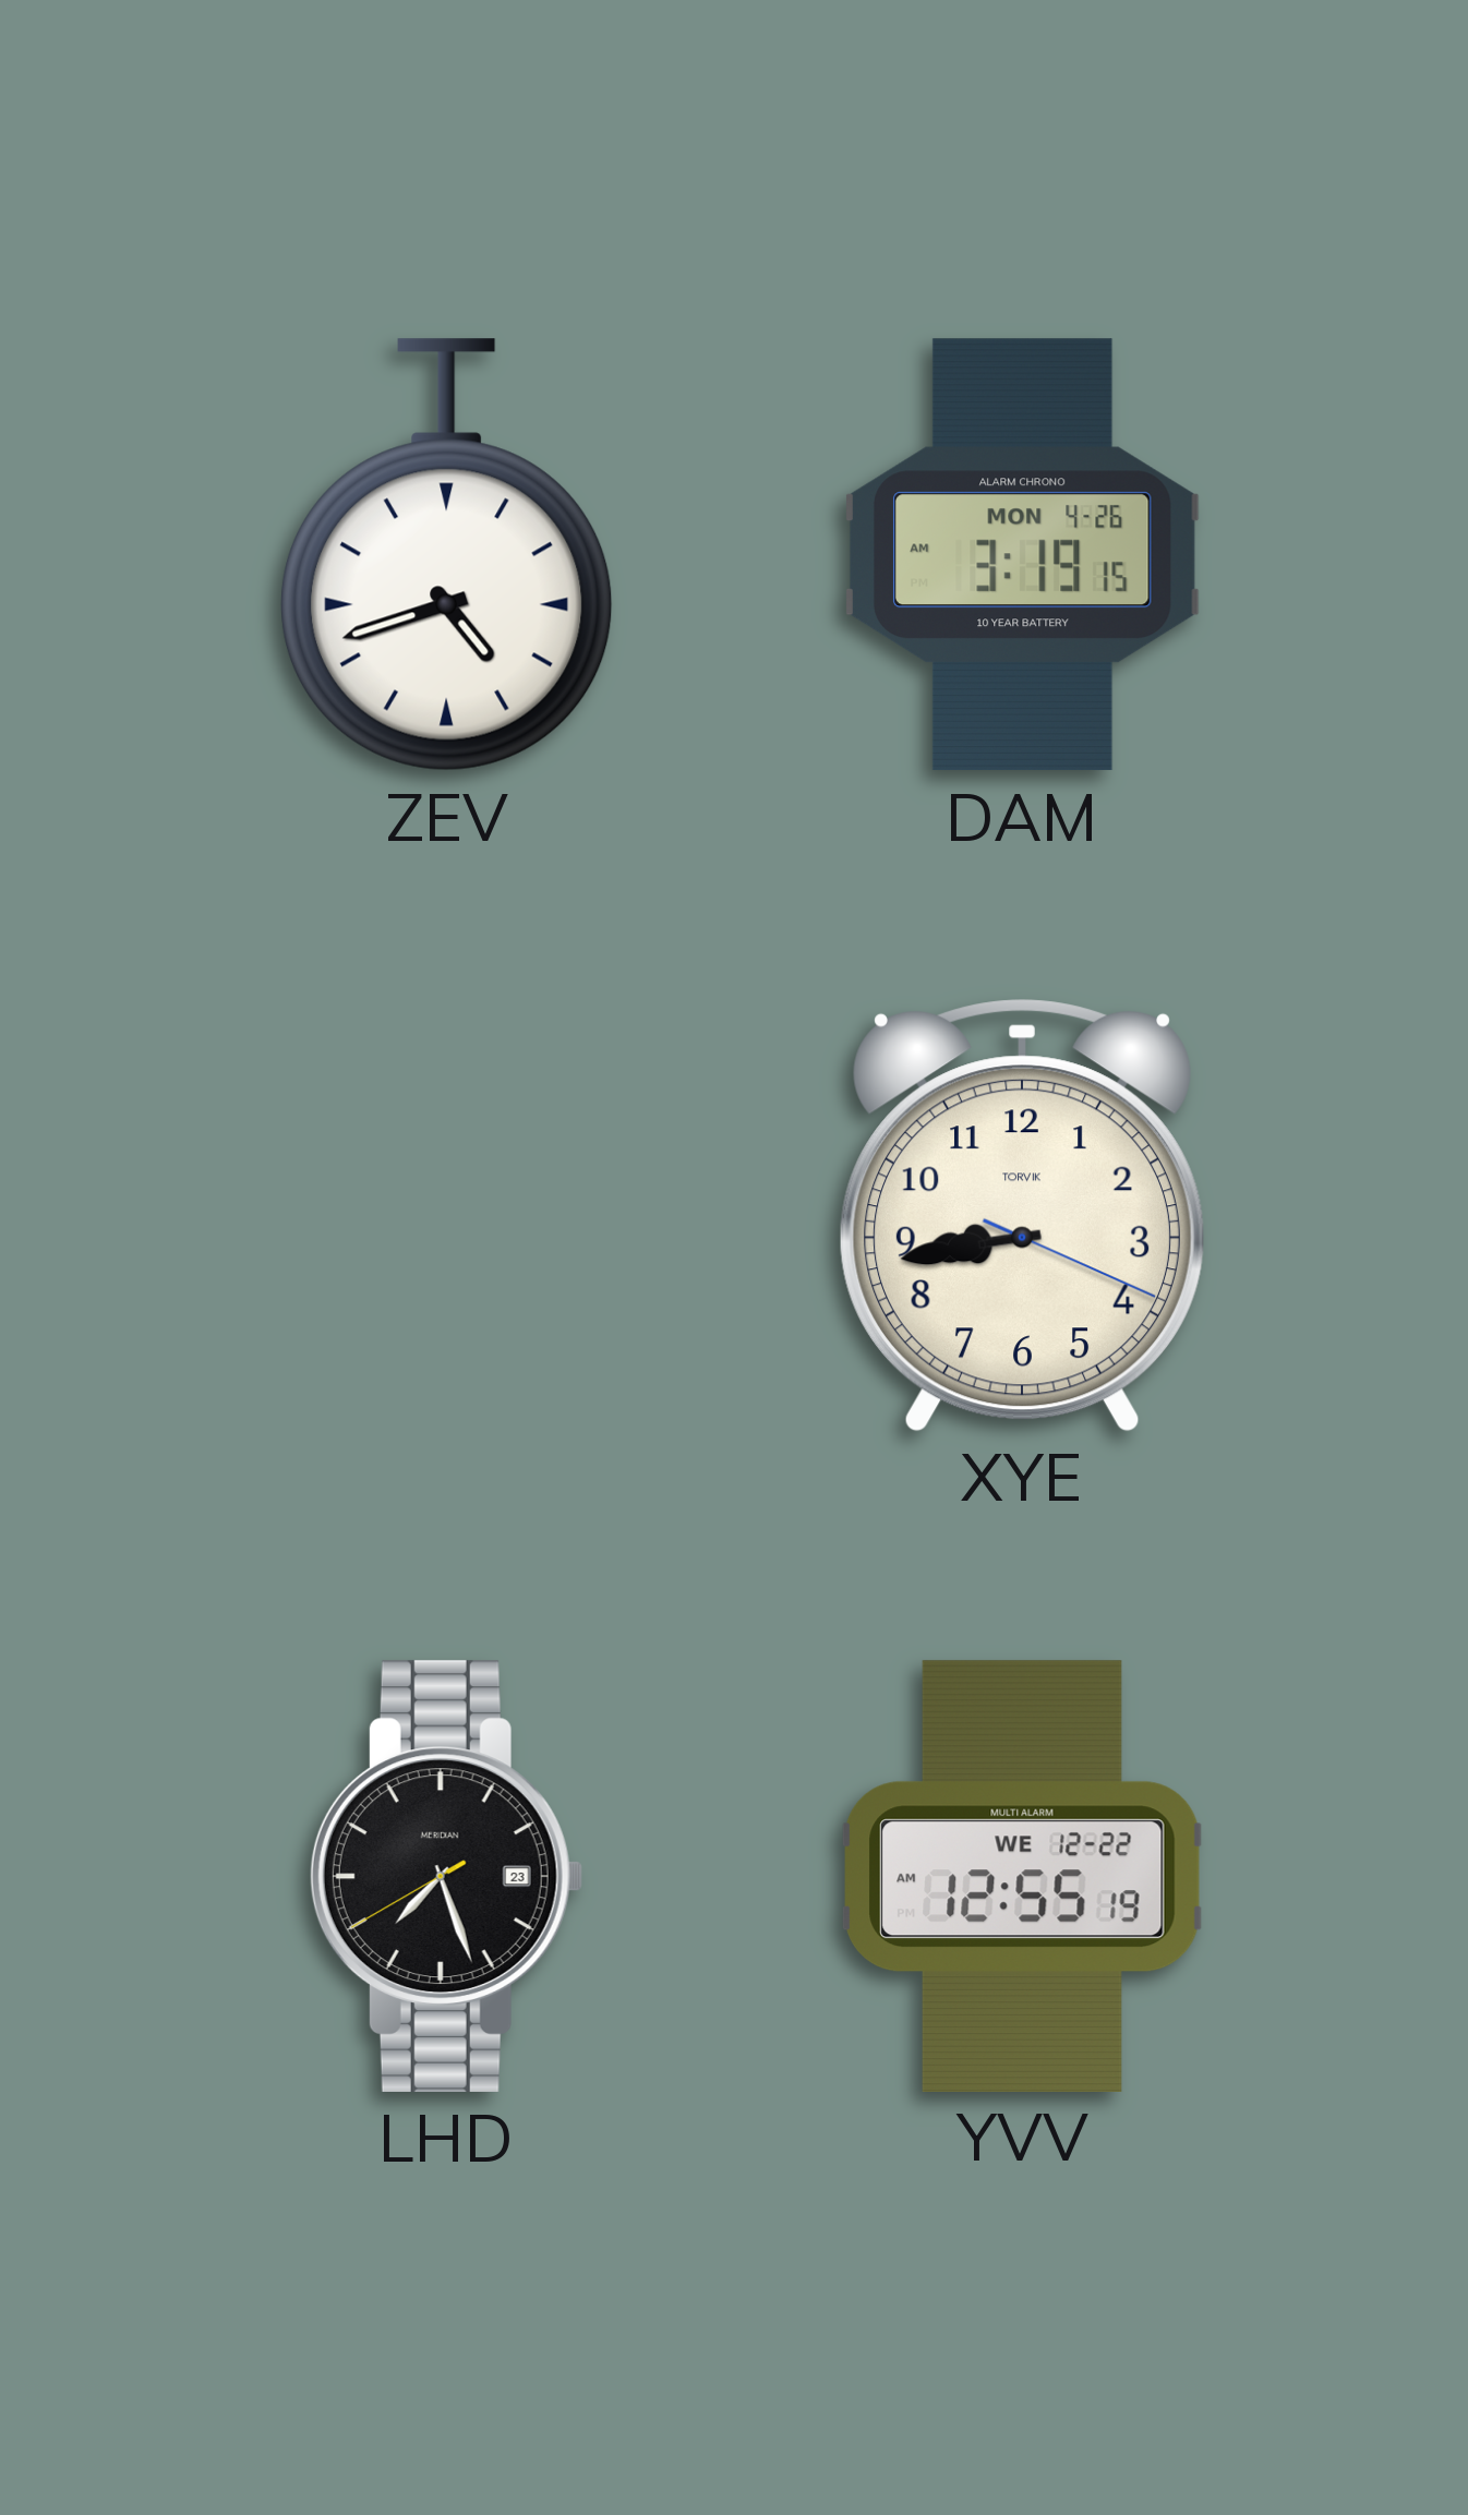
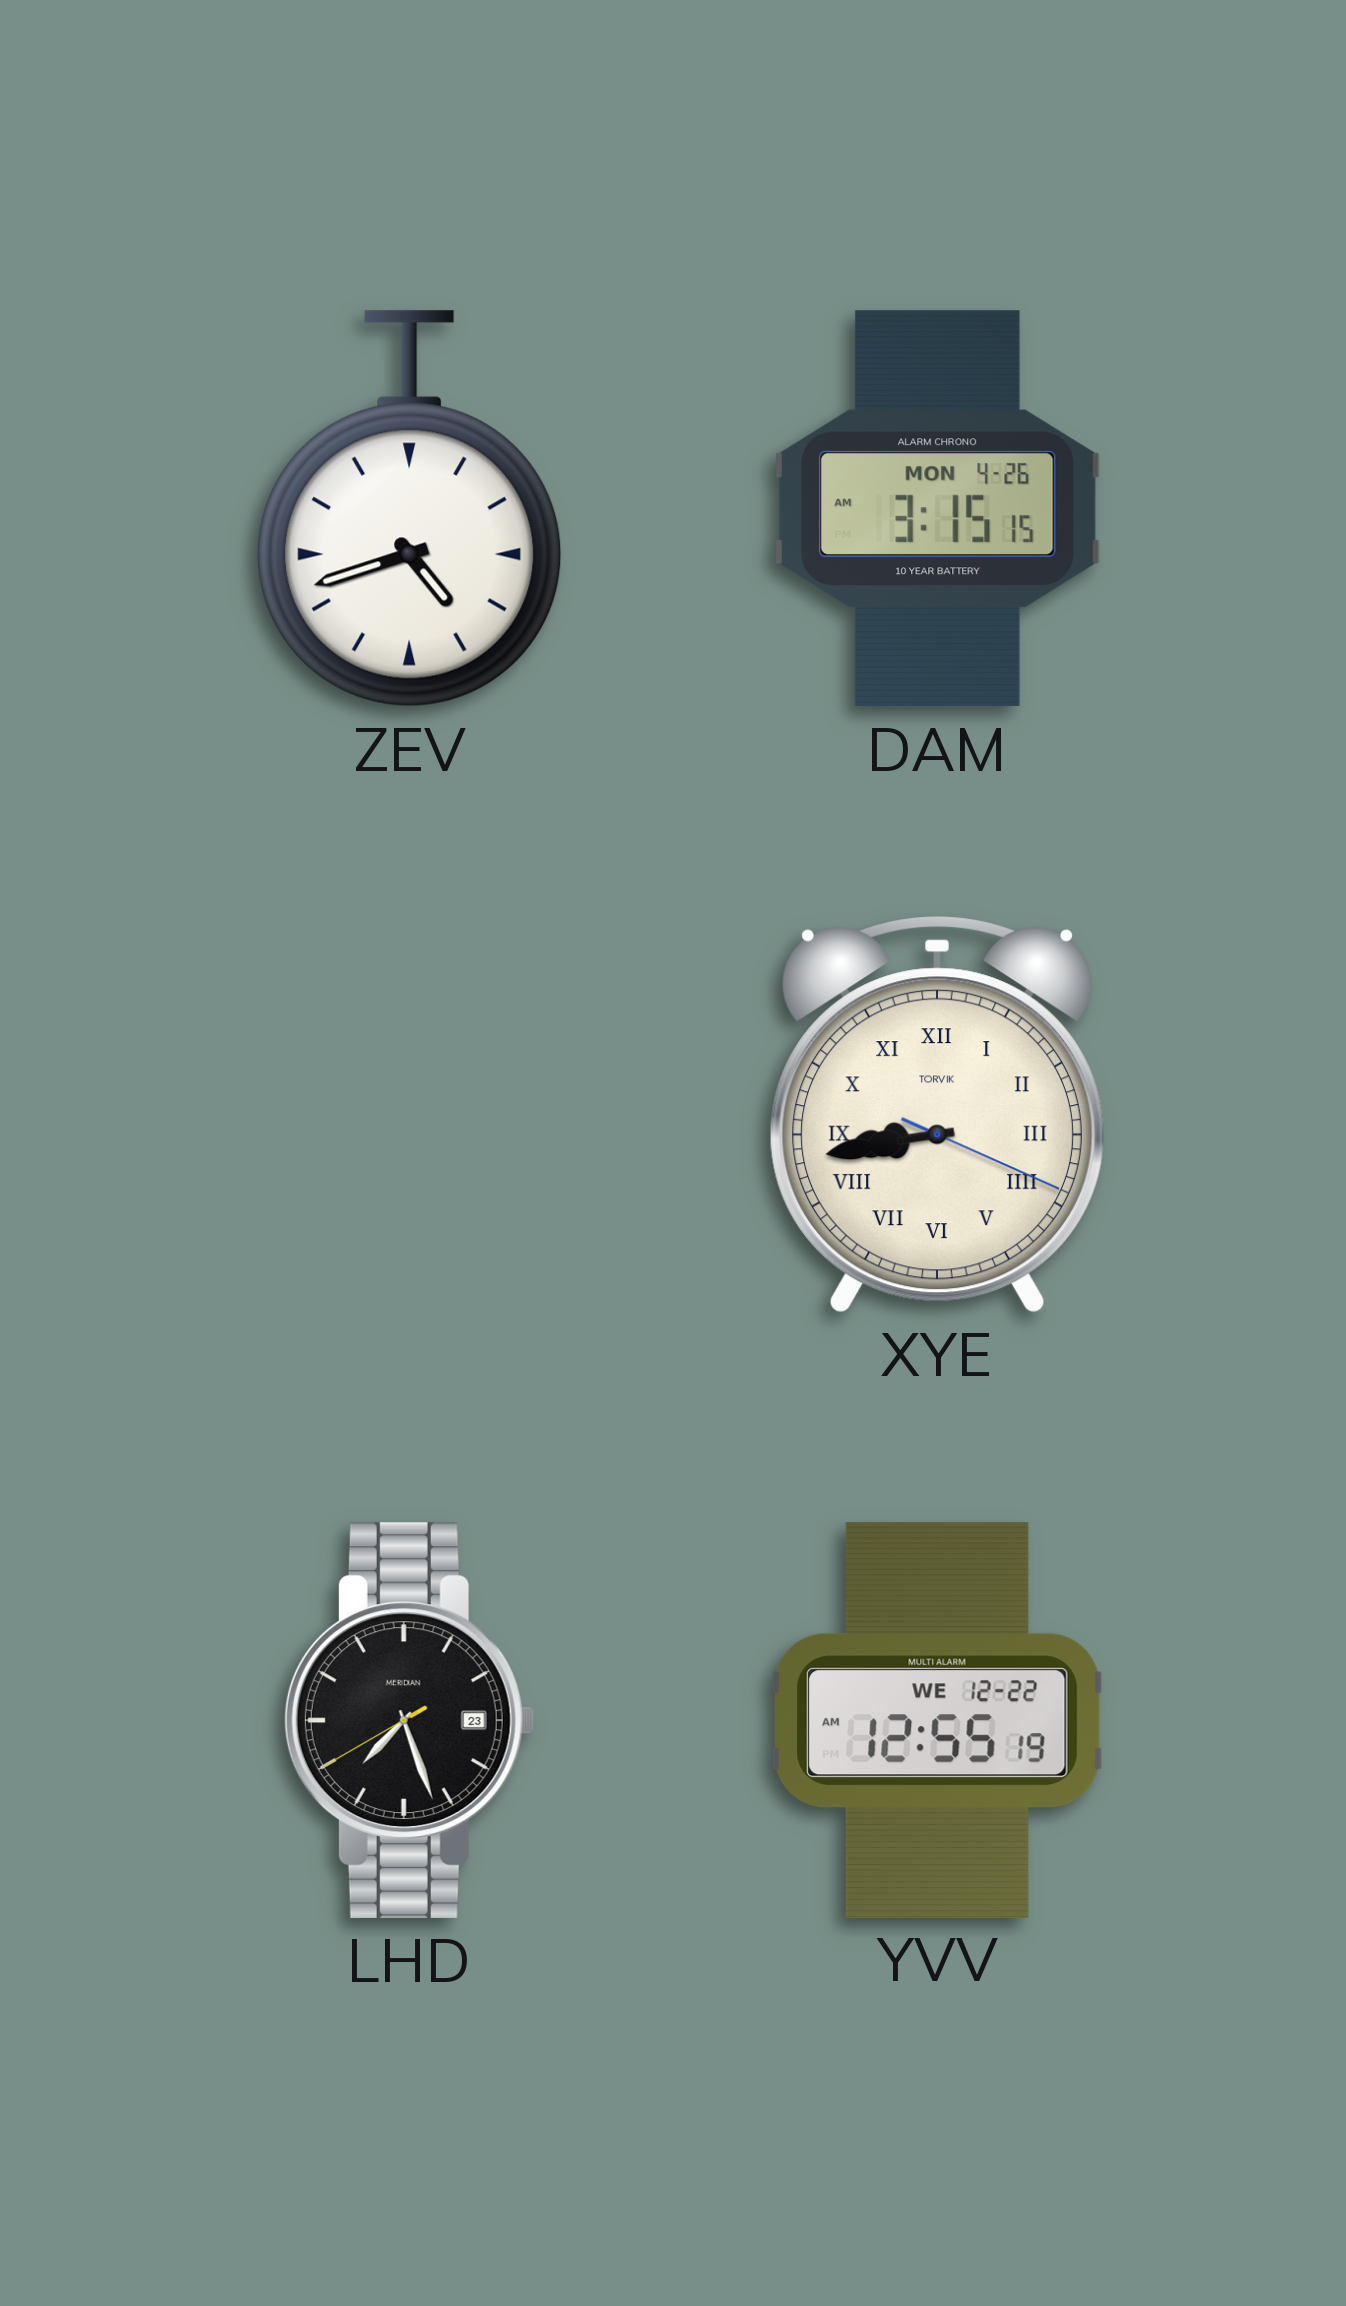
DAM: 3:19 -> 3:15 (937, 509)
XYE numerals: Arabic -> Roman (937, 1115)
